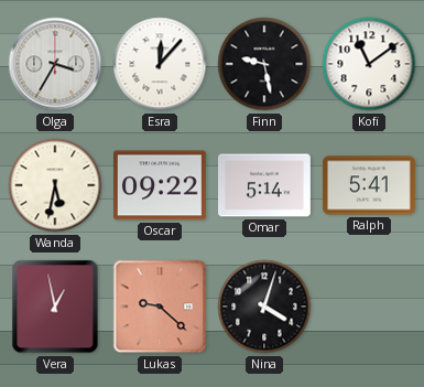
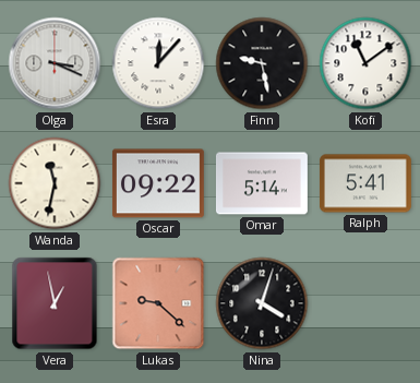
Olga: 3:35 -> 3:19 (55, 63)
Wanda: 5:32 -> 11:32 (55, 183)
